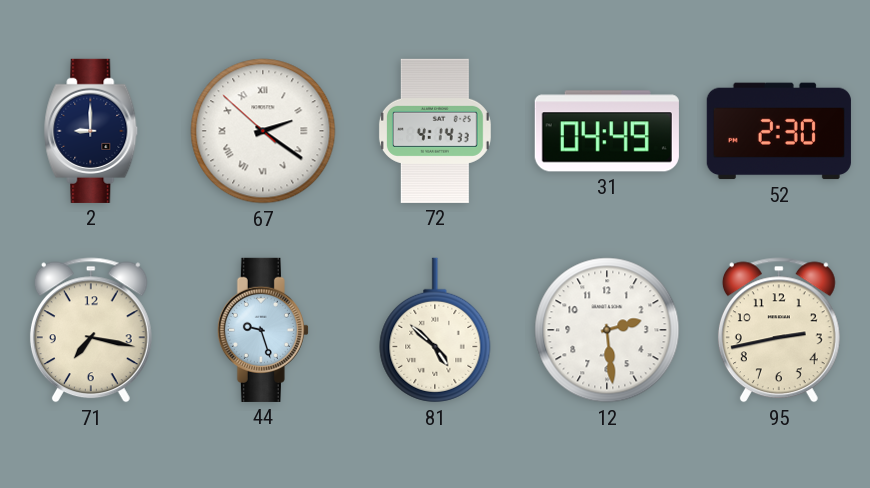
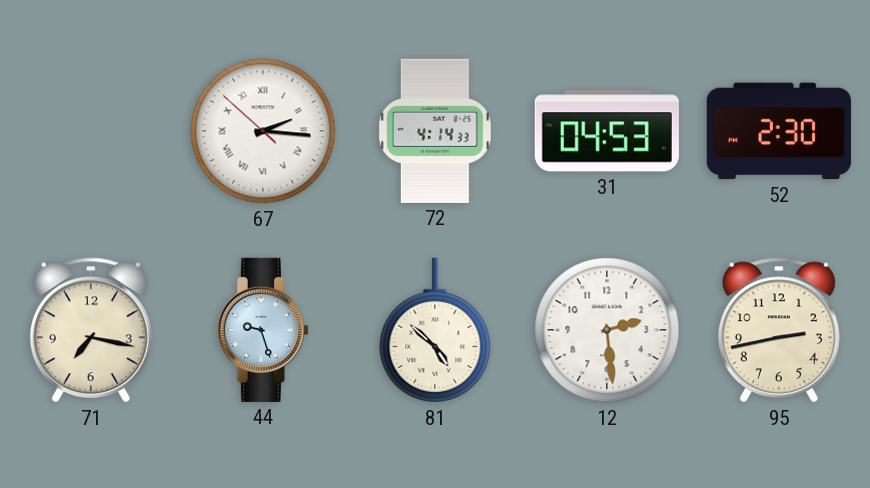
2: 9:00 -> none (91, 131)
67: 2:20 -> 2:15 (263, 131)
31: 04:49 -> 04:53 (607, 131)
